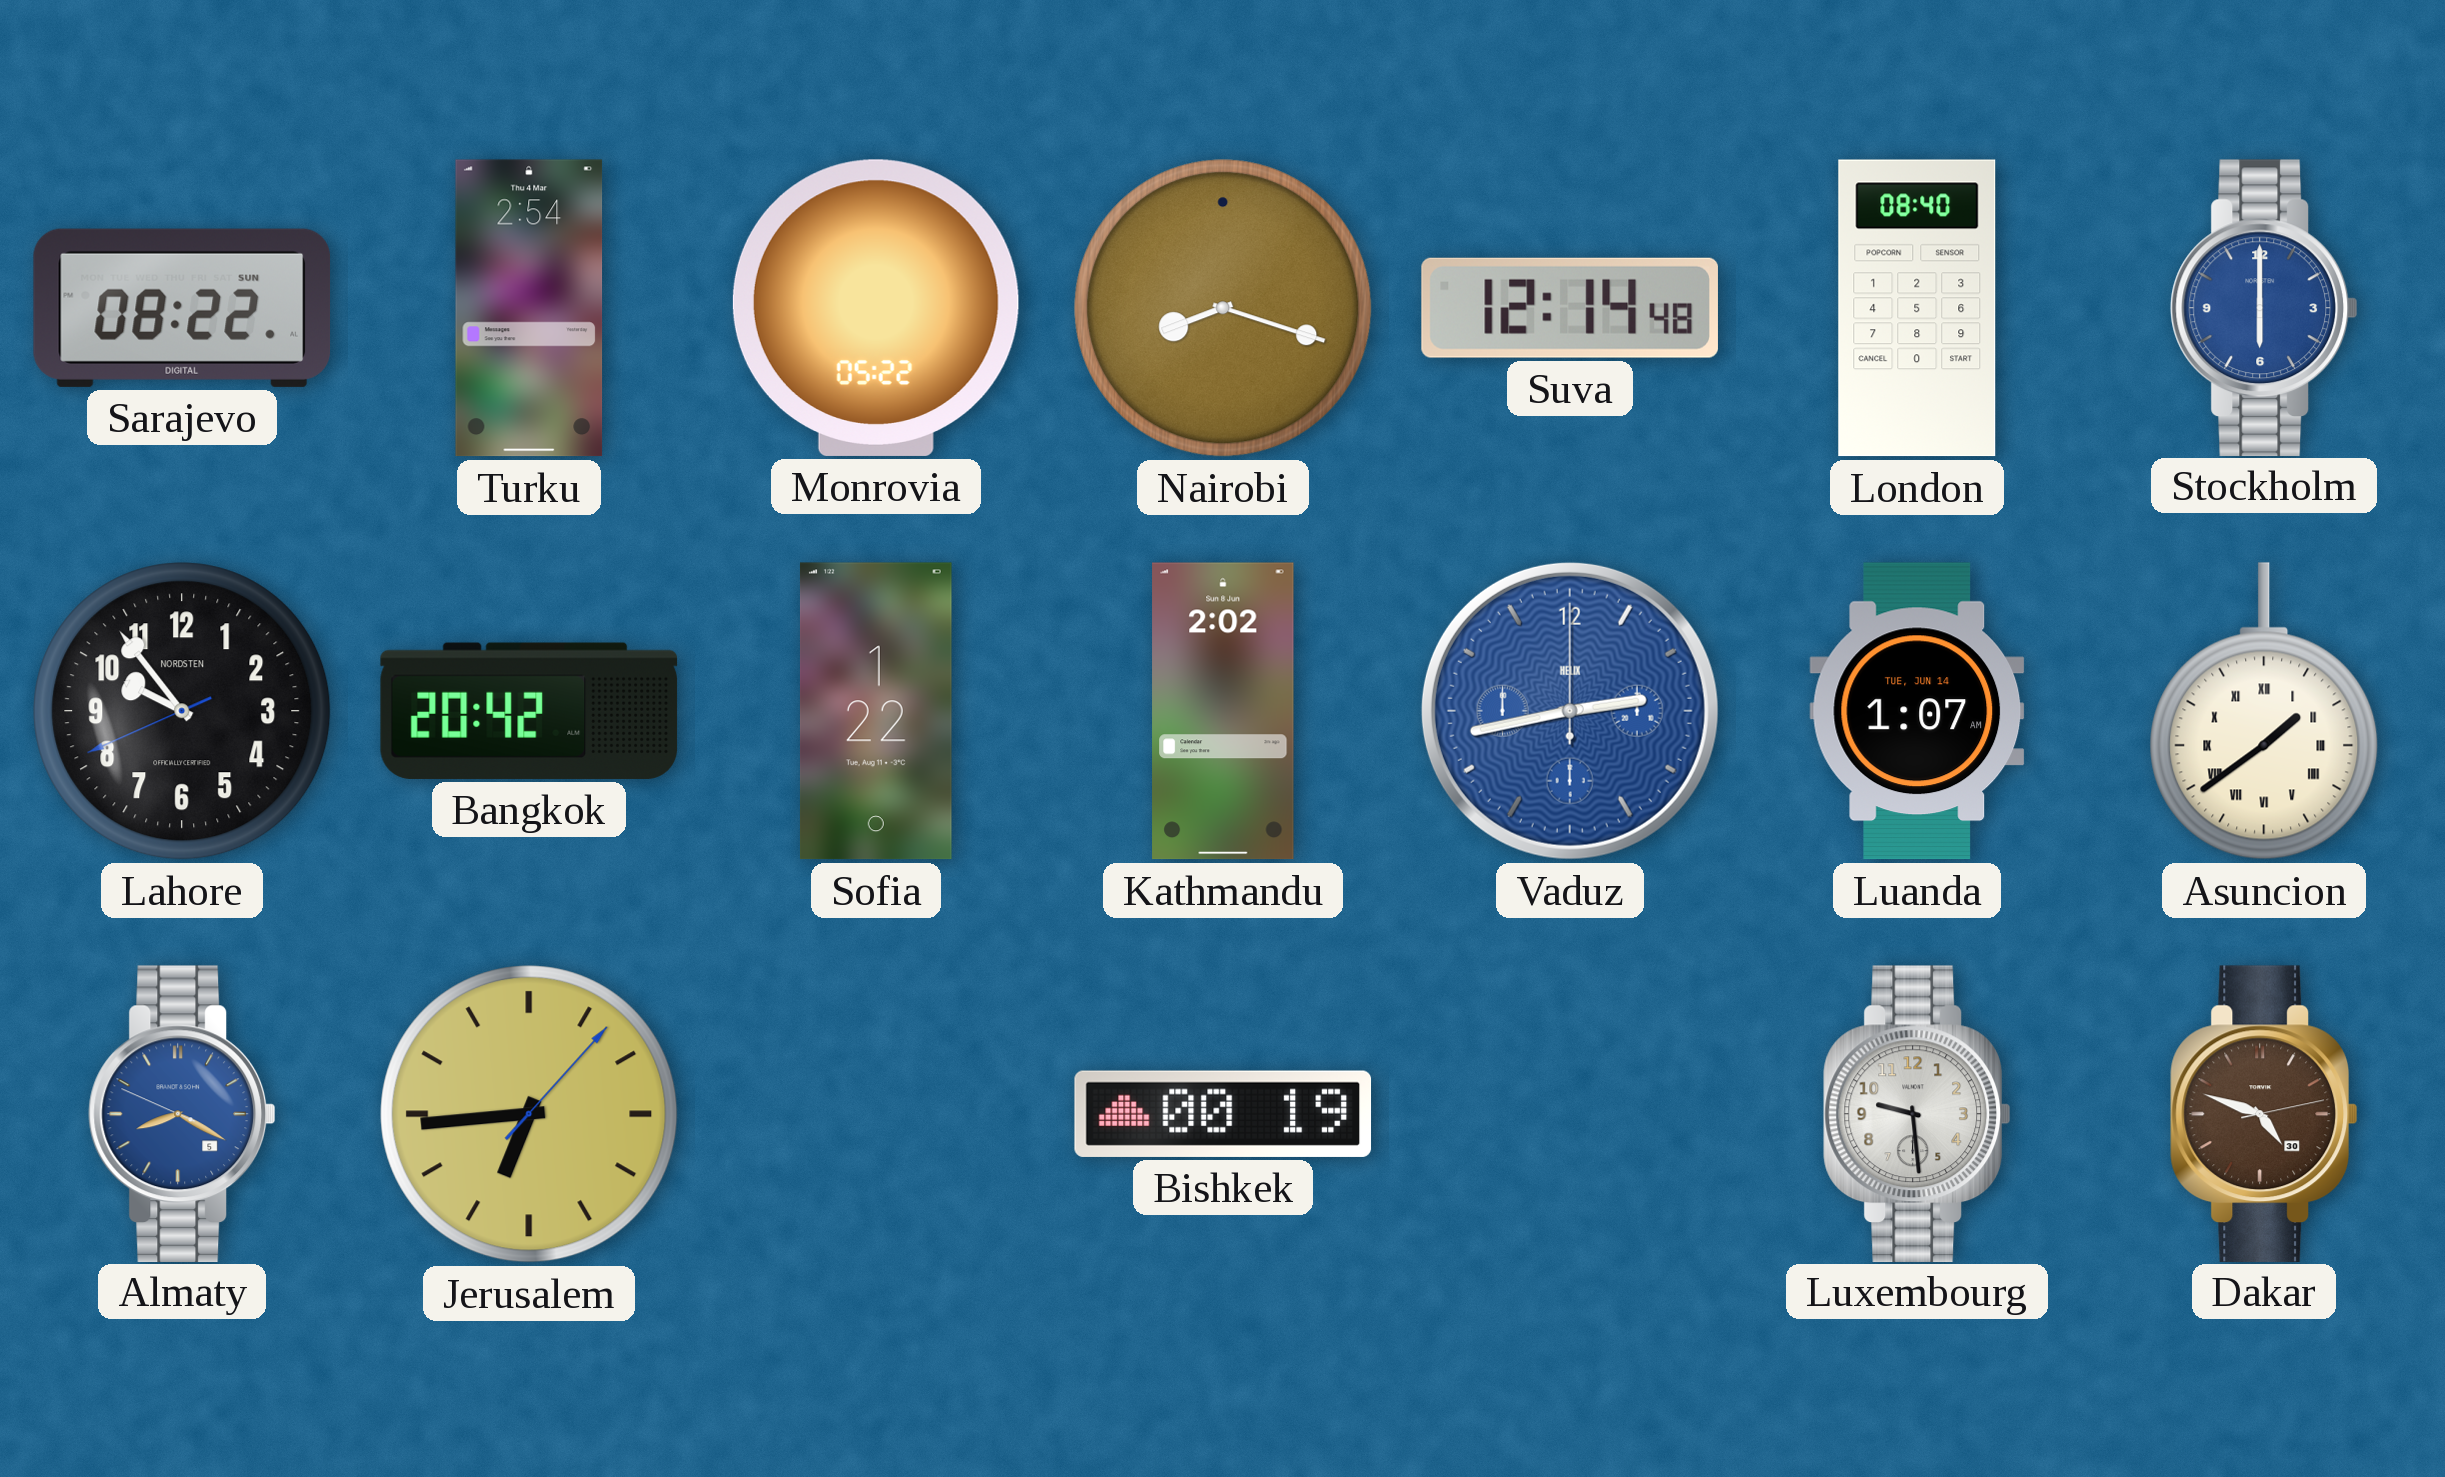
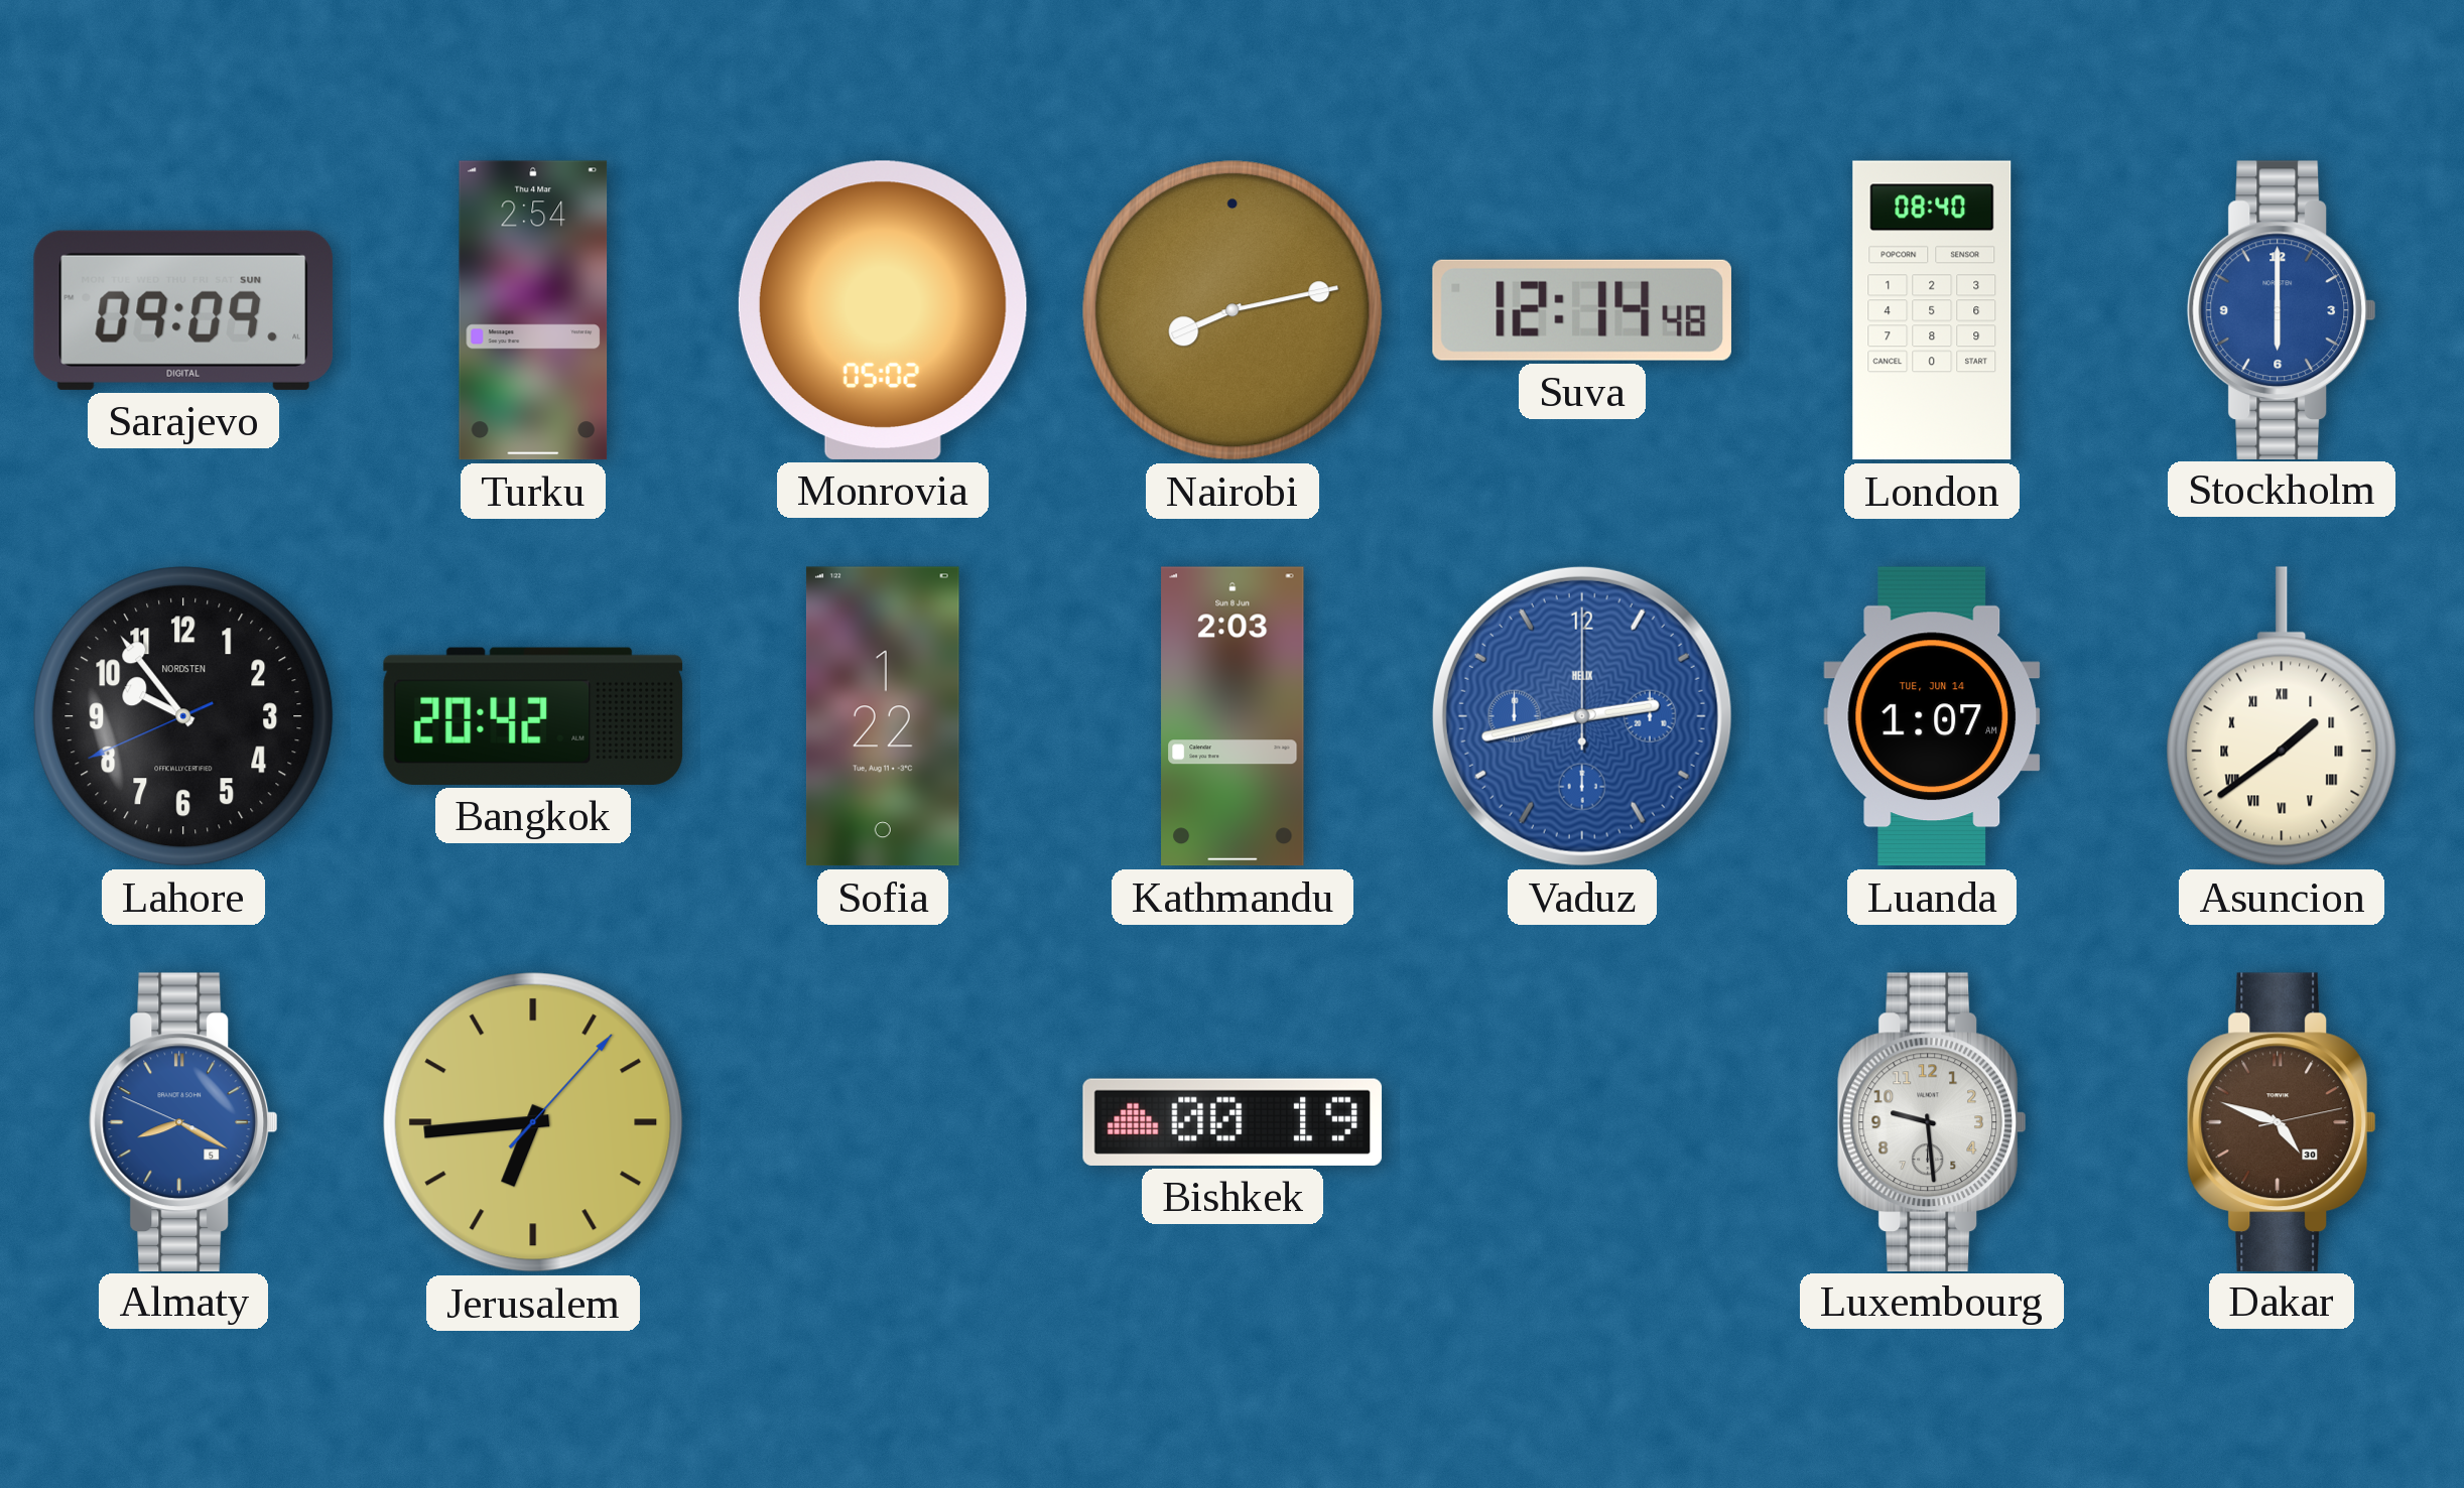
Sarajevo: 08:22 -> 09:09 (182, 310)
Monrovia: 05:22 -> 05:02 (883, 310)
Nairobi: 8:18 -> 8:13 (1233, 310)
Kathmandu: 2:02 -> 2:03 (1233, 716)
